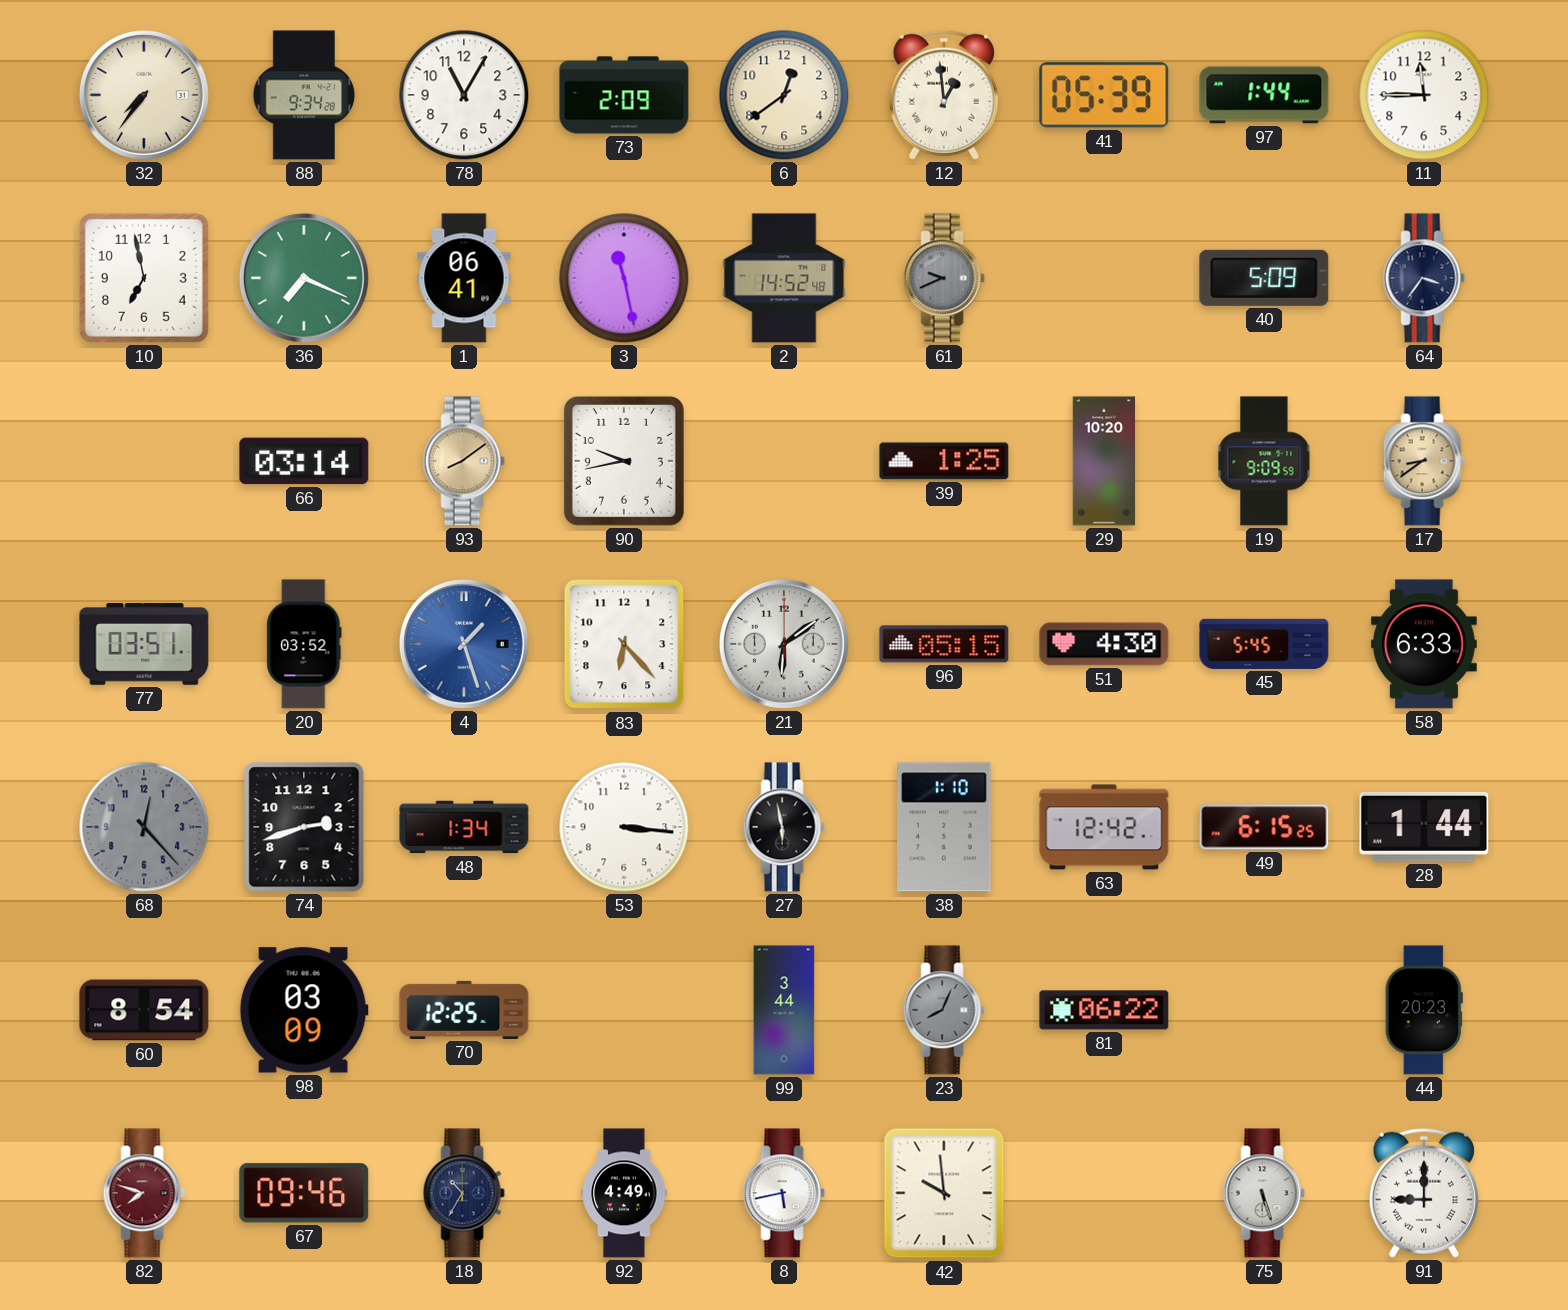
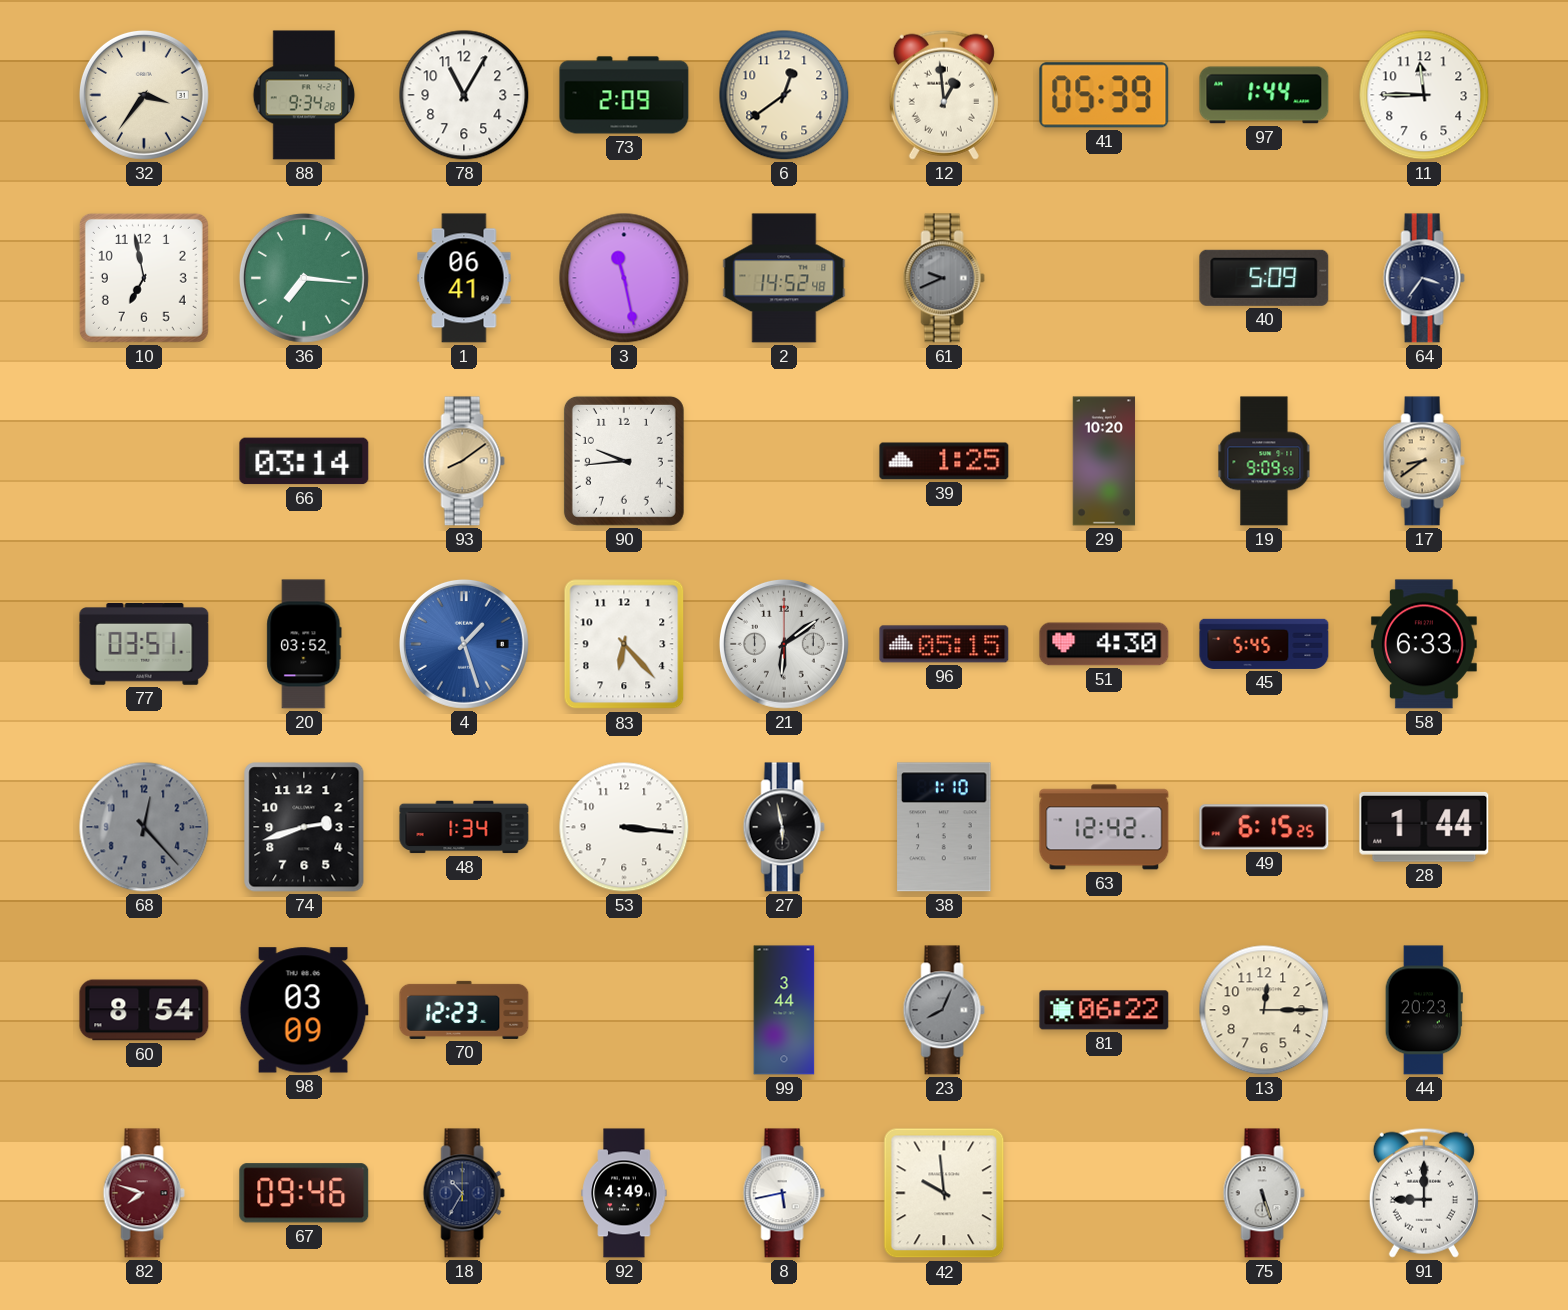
32: 7:36 -> 3:36 (144, 95)
36: 7:19 -> 7:16 (304, 278)
90: 9:43 -> 9:44 (624, 461)
70: 12:25 -> 12:23 (464, 1010)
13: none -> 12:15 (1264, 1010)
